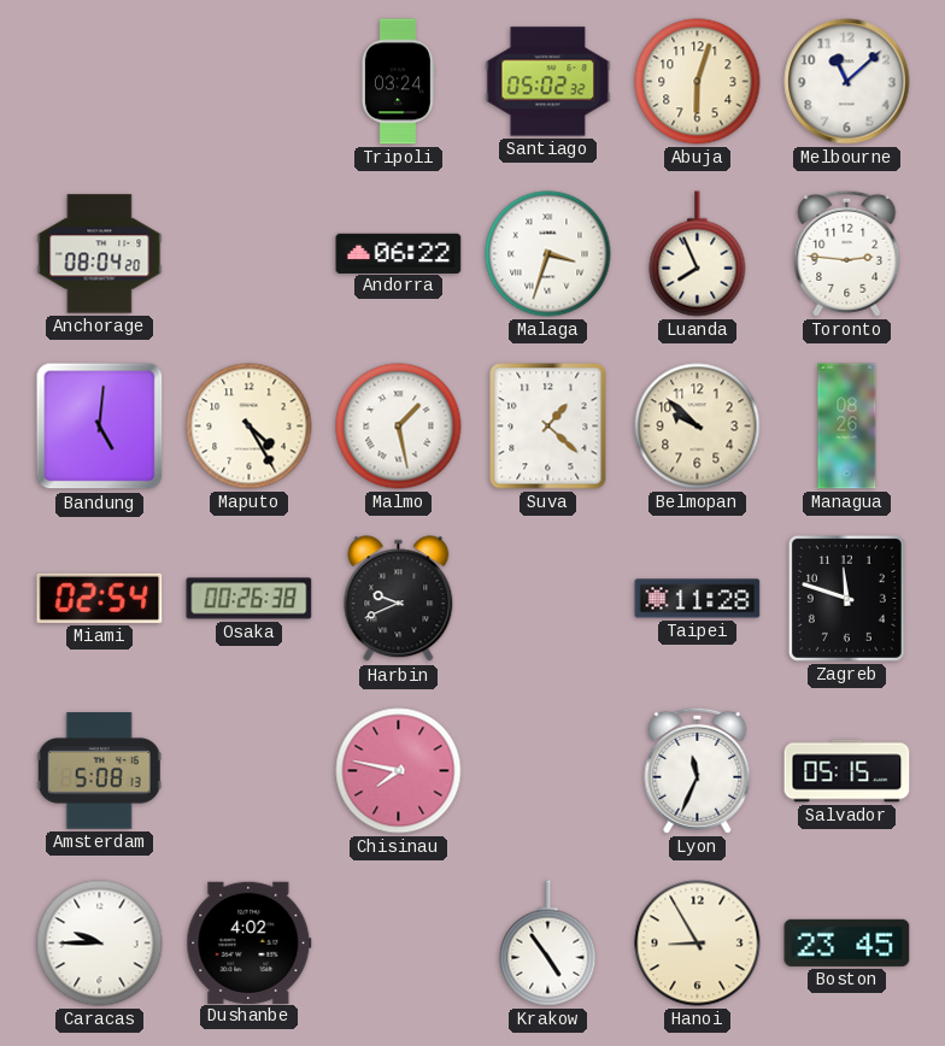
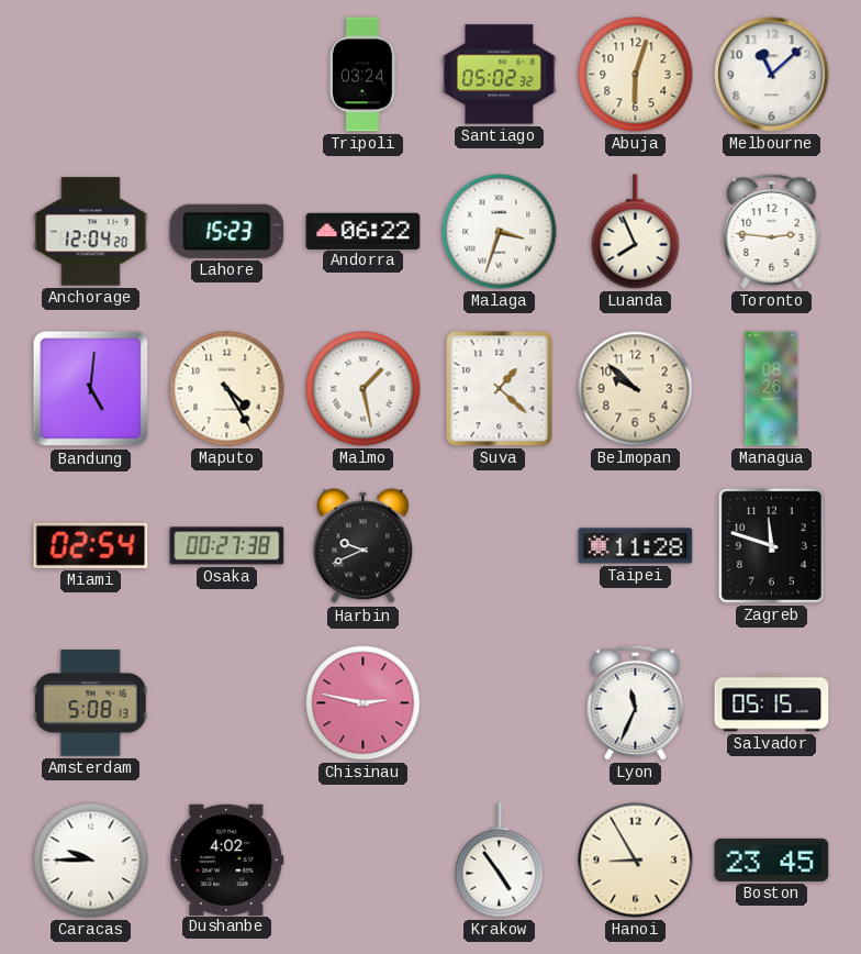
Anchorage: 08:04 -> 12:04 (91, 232)
Lahore: none -> 15:23 (227, 231)
Osaka: 00:26 -> 00:27 (227, 546)
Chisinau: 7:47 -> 2:47 (364, 703)
